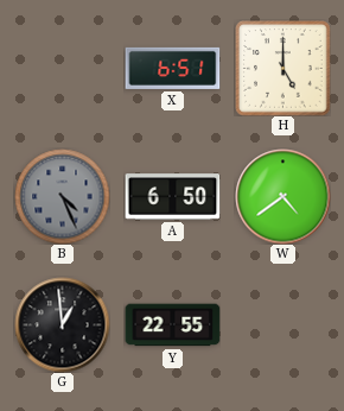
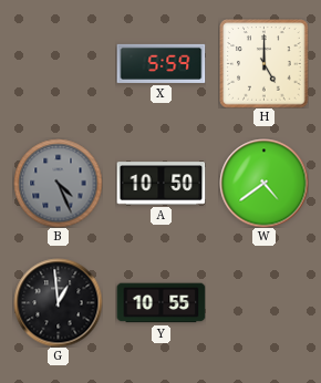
X: 6:51 -> 5:59 (161, 63)
A: 6:50 -> 10:50 (161, 184)
Y: 22:55 -> 10:55 (161, 303)
